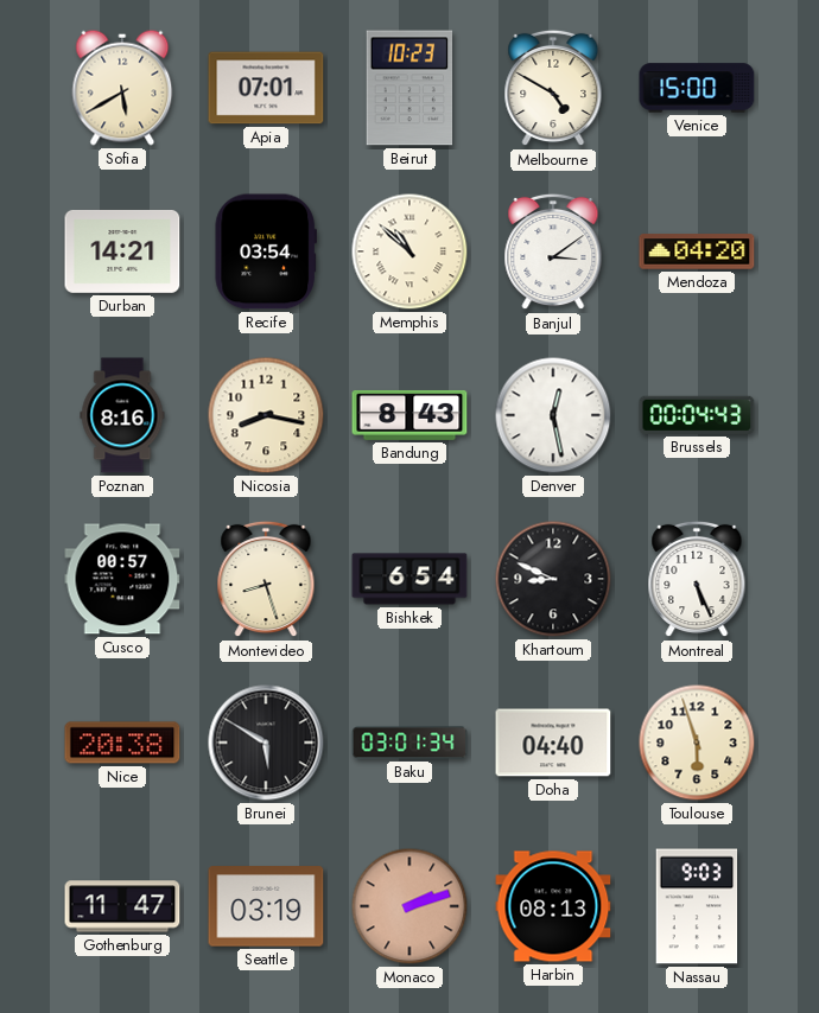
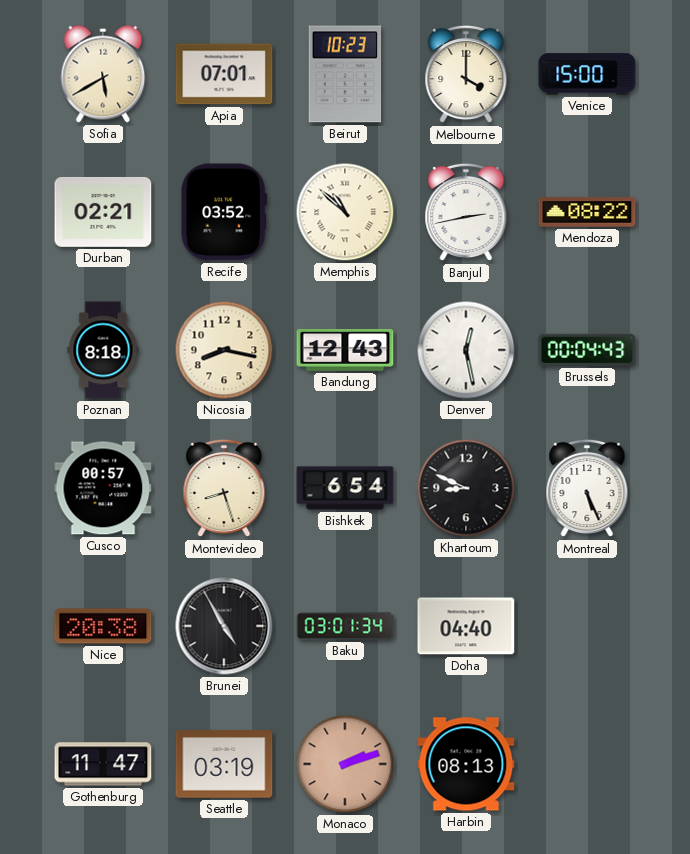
Melbourne: 4:50 -> 4:00 (466, 74)
Durban: 14:21 -> 02:21 (103, 212)
Recife: 03:54 -> 03:52 (223, 212)
Banjul: 3:09 -> 2:43 (466, 212)
Mendoza: 04:20 -> 08:22 (587, 212)
Poznan: 8:16 -> 8:18 (103, 350)
Bandung: 8:43 -> 12:43 (345, 350)
Brunei: 5:50 -> 4:55 (224, 626)
Toulouse: 5:57 -> none (697, 743)
Nassau: 9:03 -> none (697, 906)
